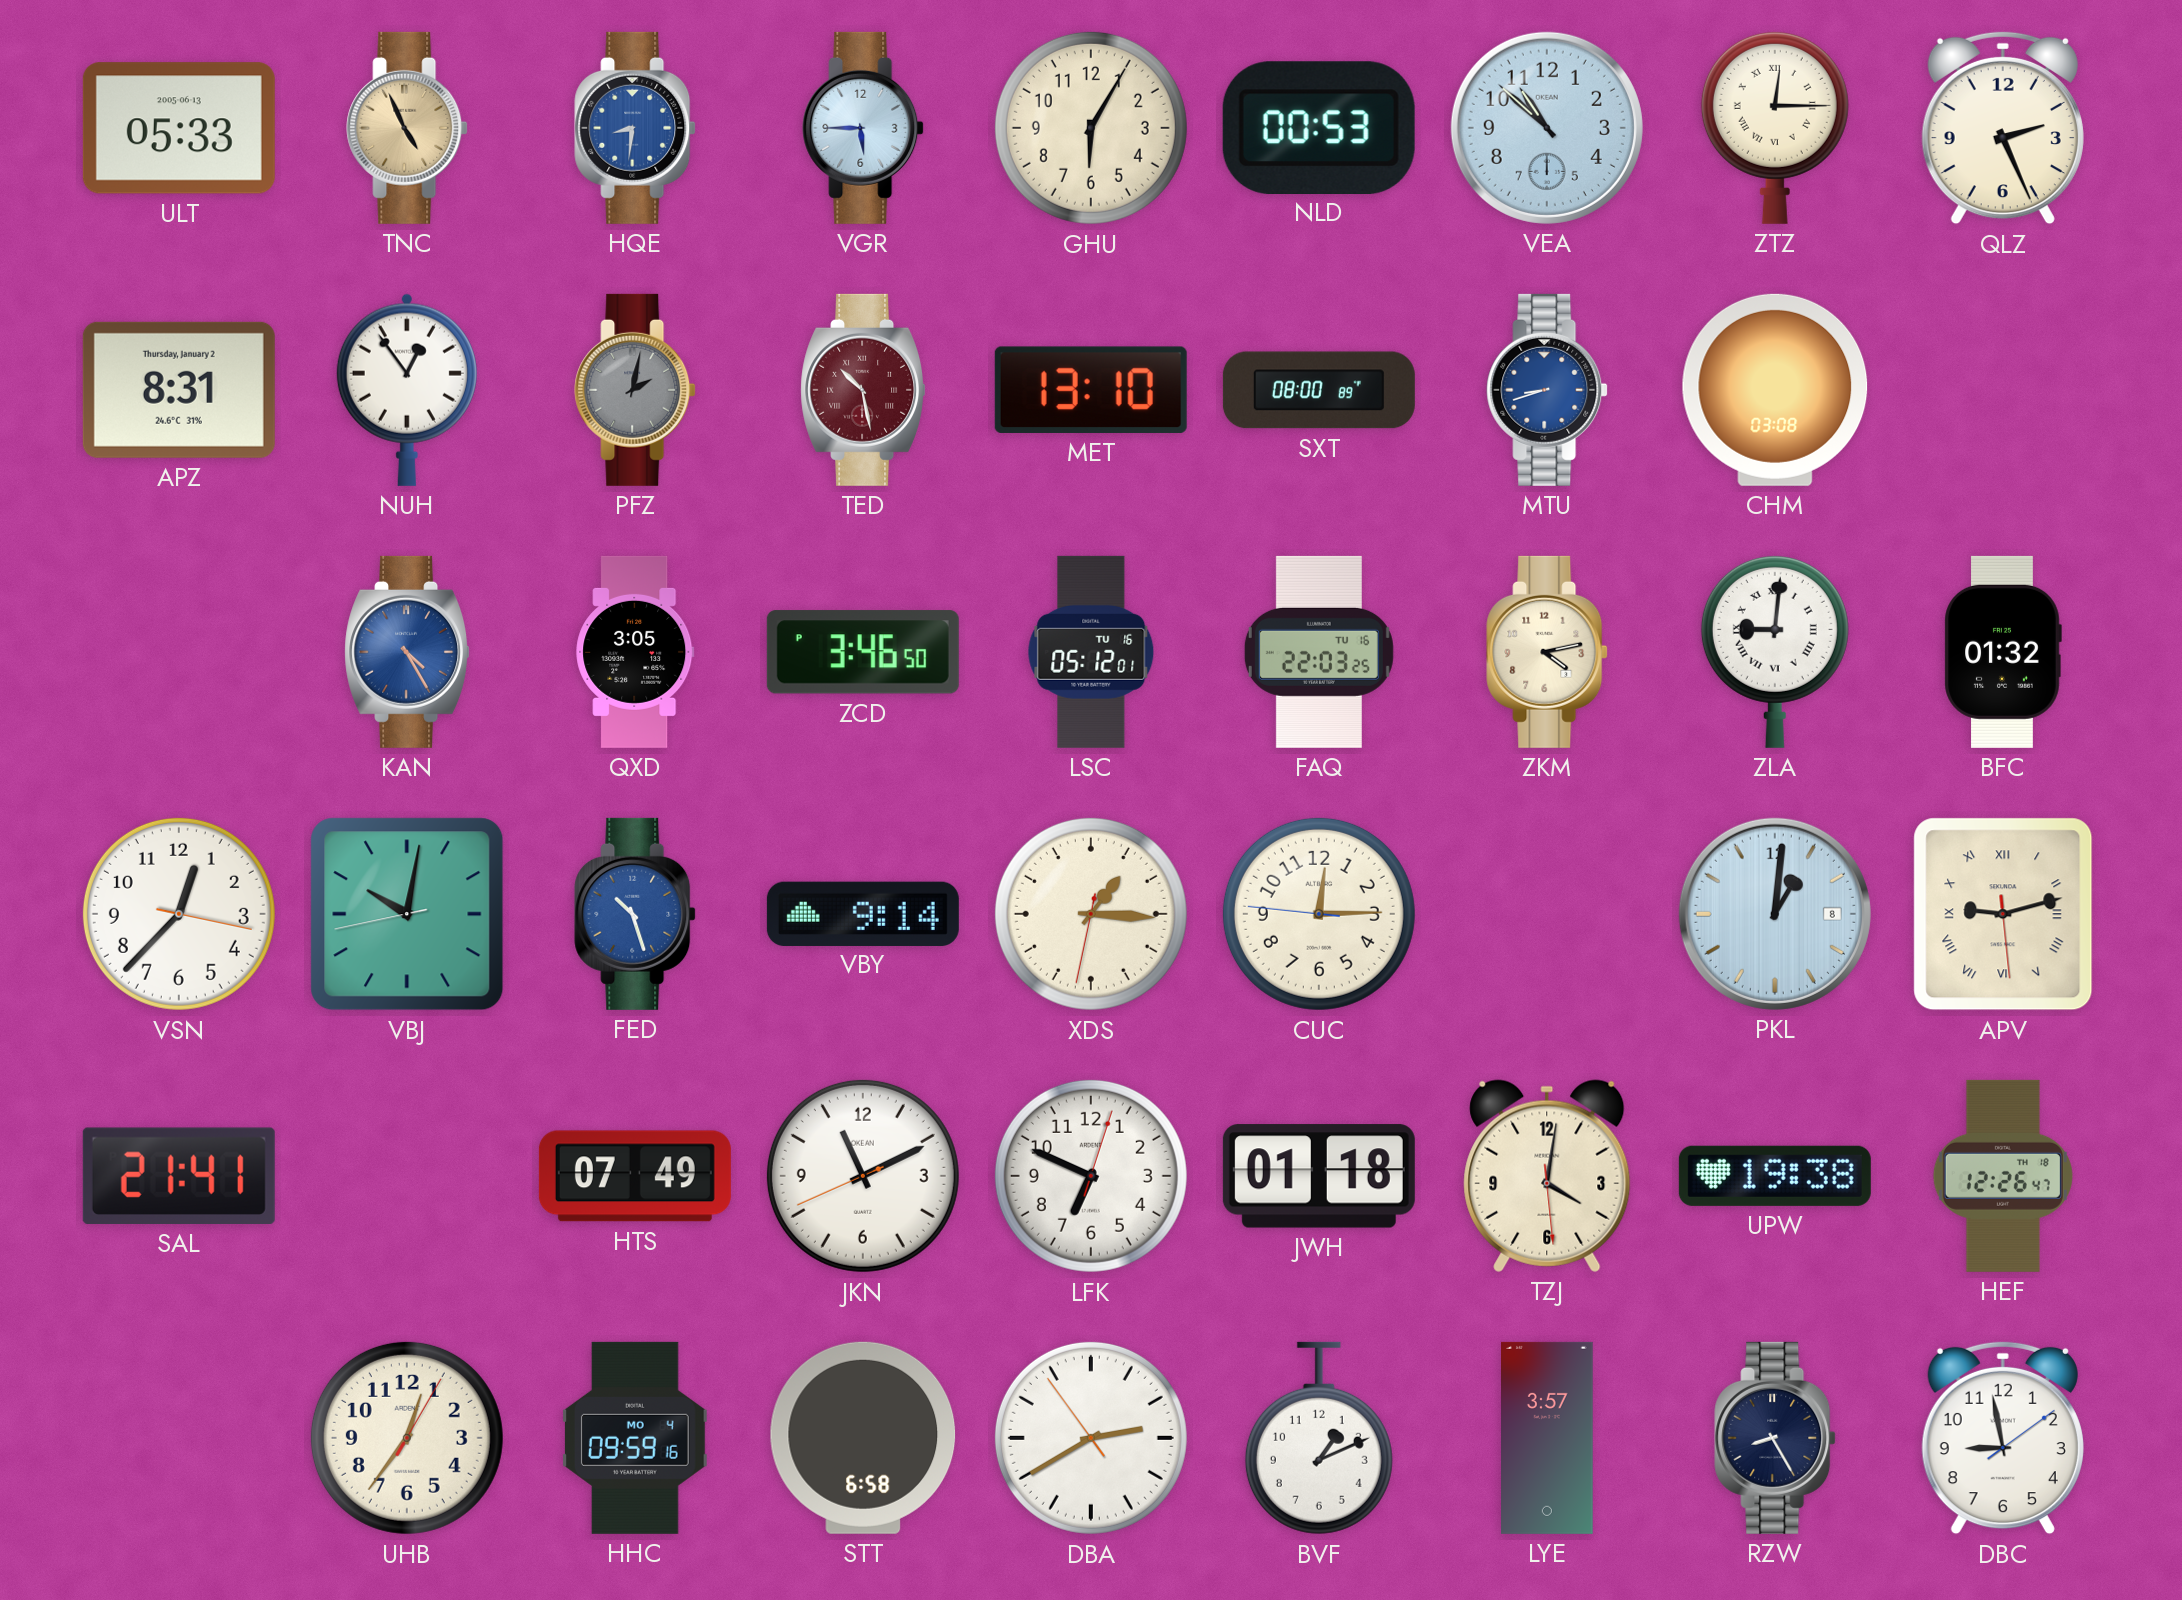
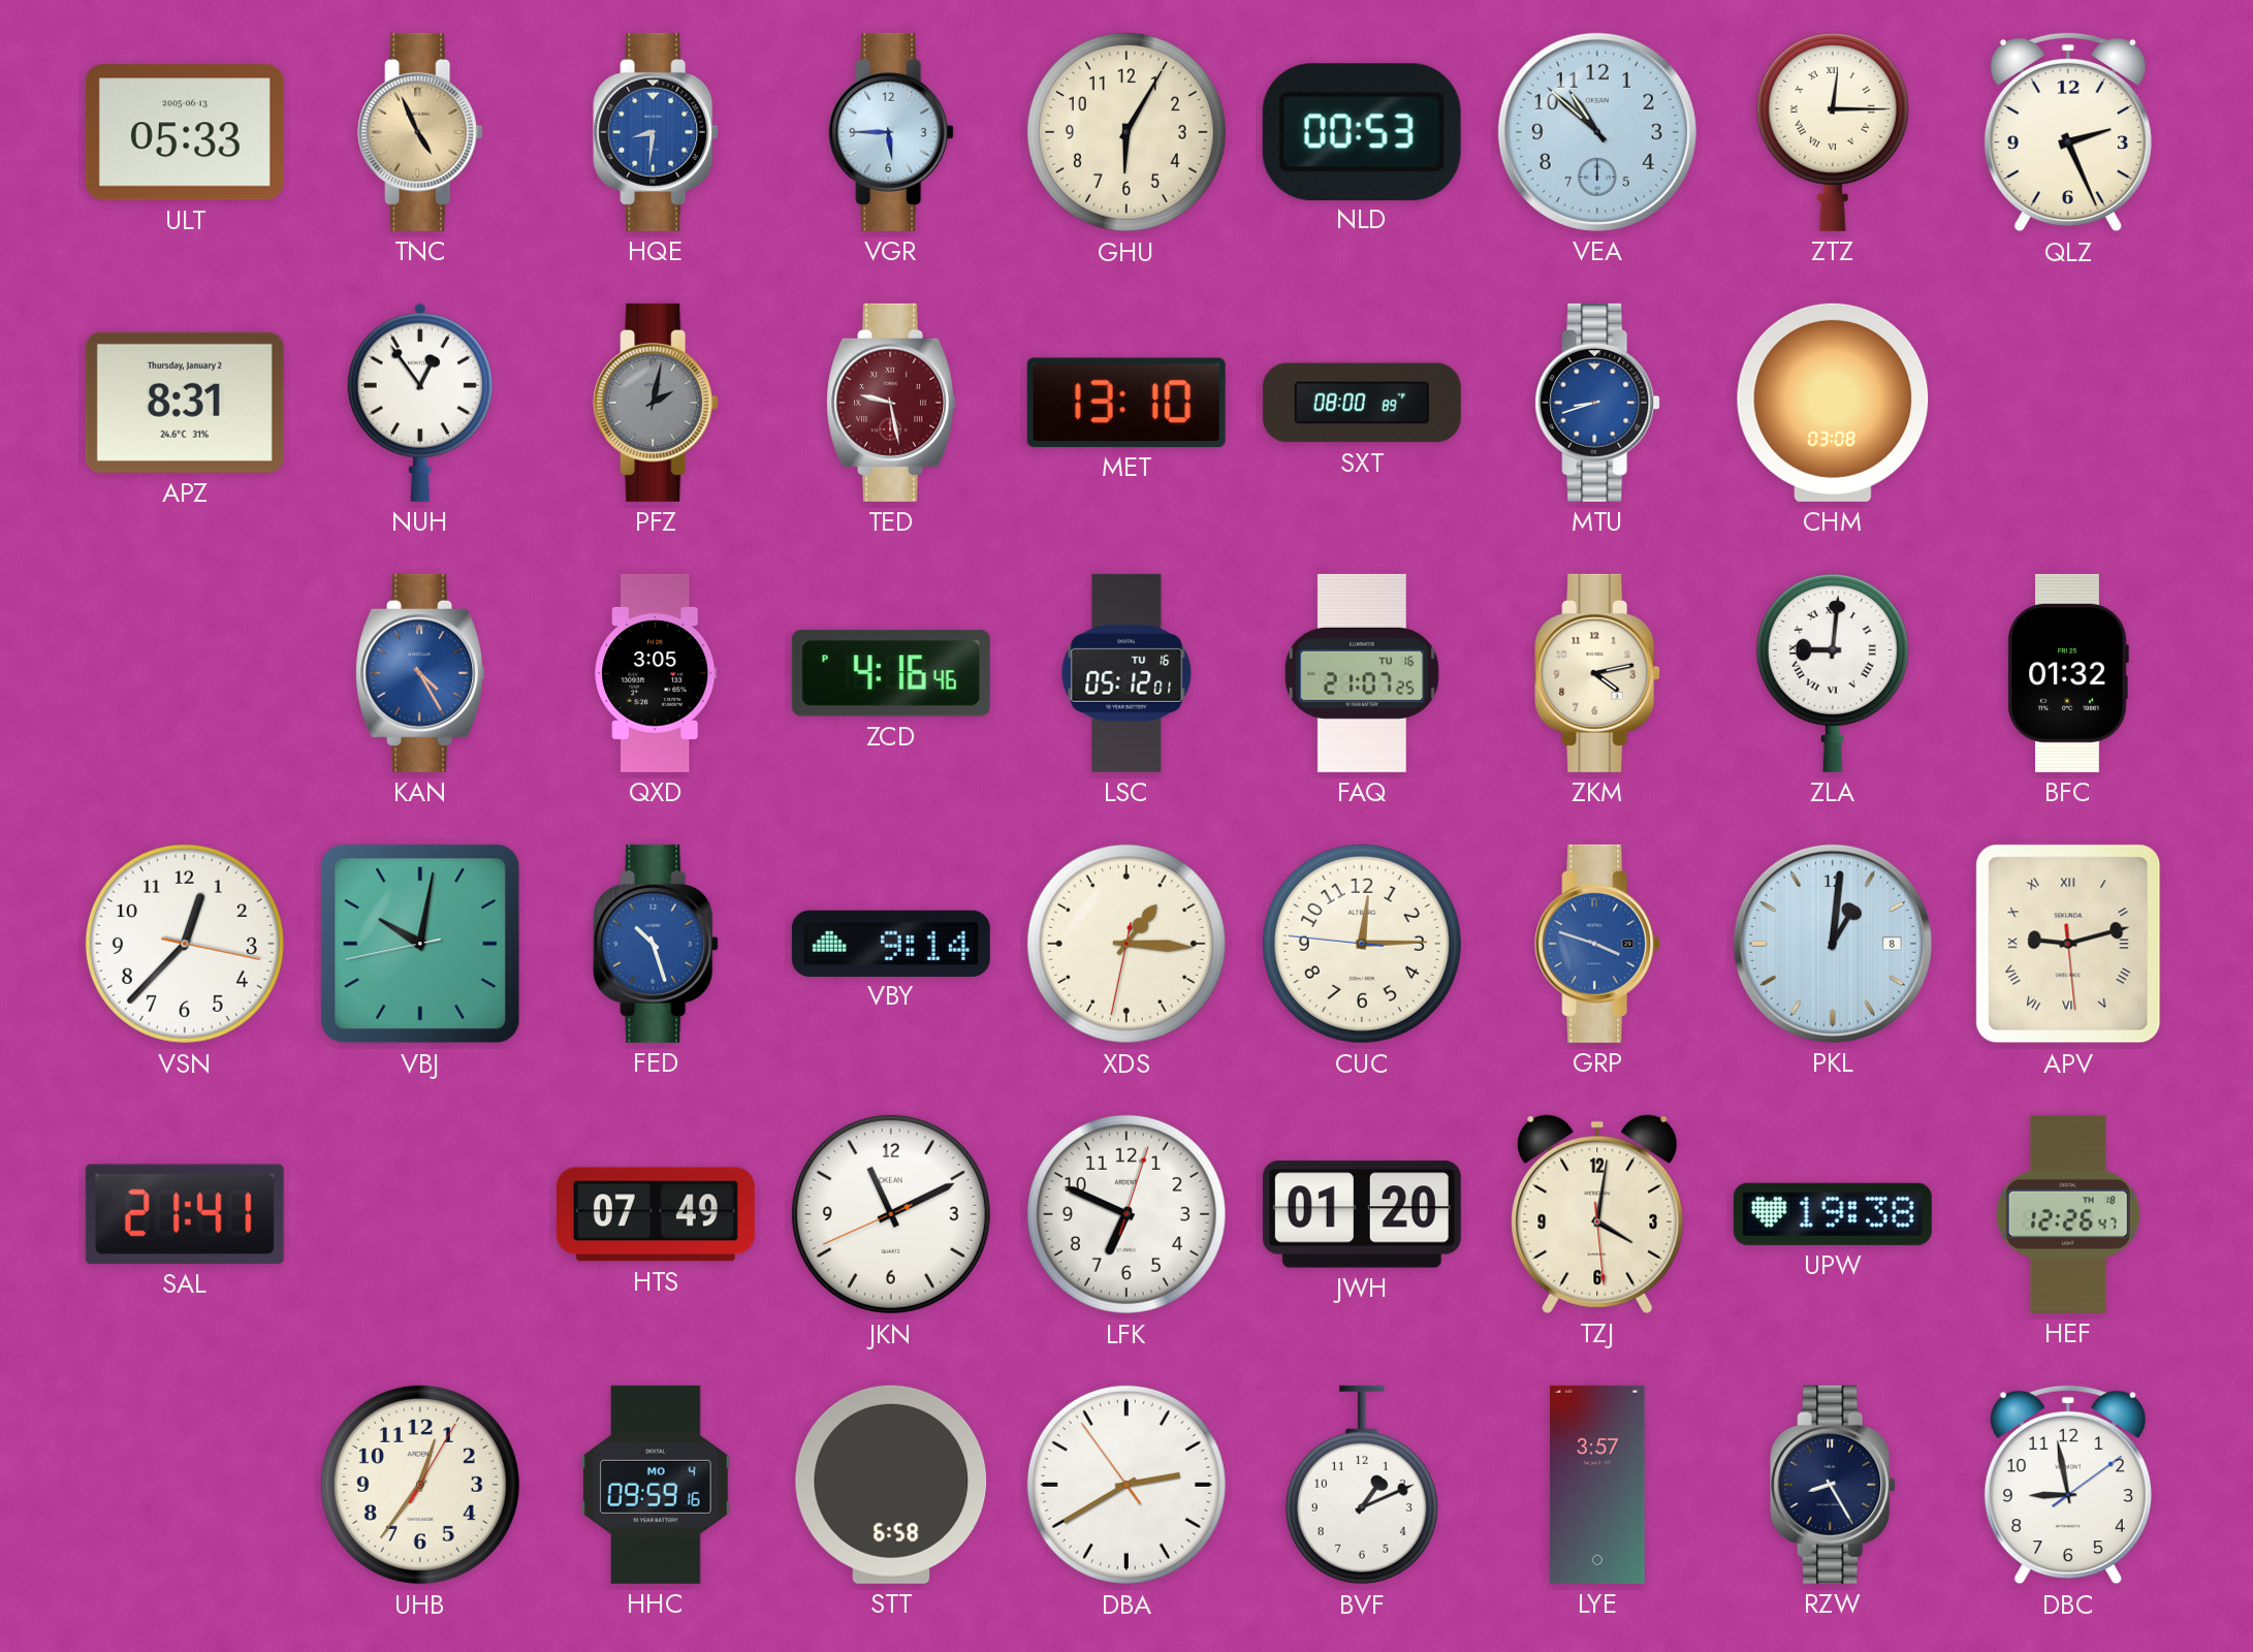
TED: 10:28 -> 9:28 (891, 403)
ZCD: 3:46 -> 4:16 (891, 673)
FAQ: 22:03 -> 21:07 (1362, 673)
GRP: none -> 3:48 (1597, 944)
JWH: 01:18 -> 01:20 (1362, 1214)
